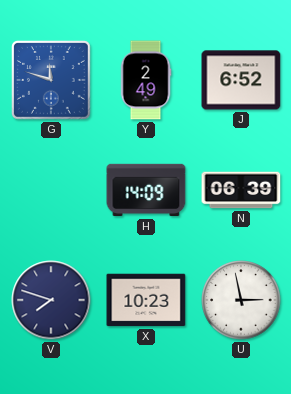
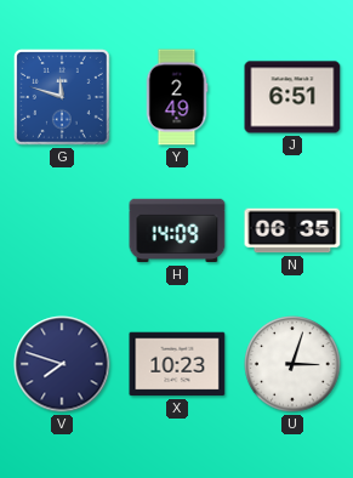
J: 6:52 -> 6:51 (292, 97)
N: 06:39 -> 06:35 (292, 231)
U: 2:58 -> 3:03 (292, 364)
